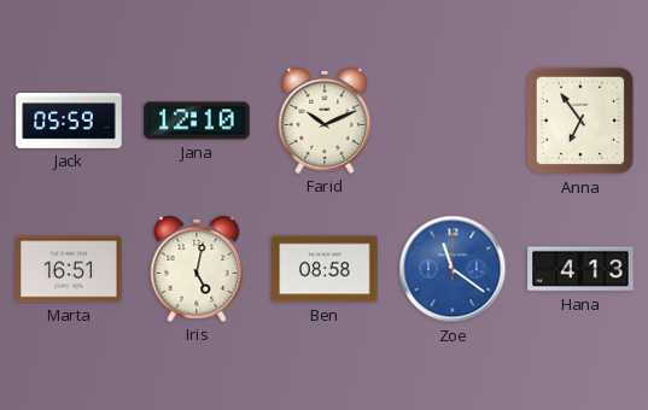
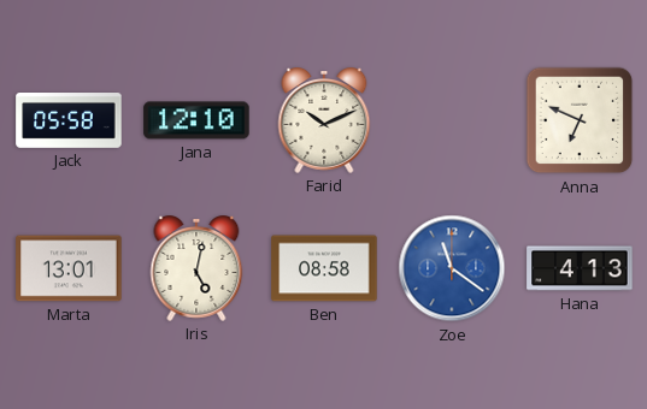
Jack: 05:59 -> 05:58 (69, 121)
Anna: 6:54 -> 6:49 (580, 120)
Marta: 16:51 -> 13:01 (69, 268)
